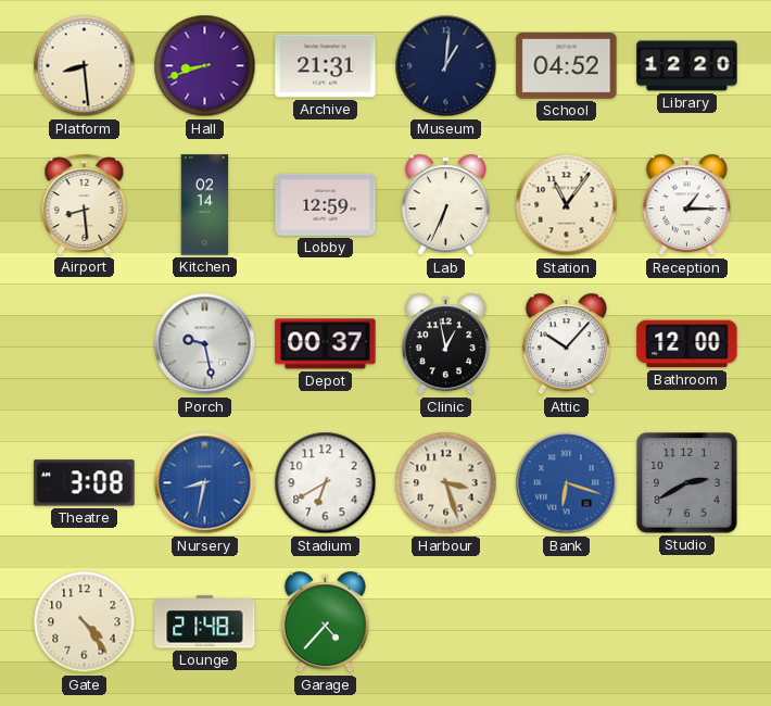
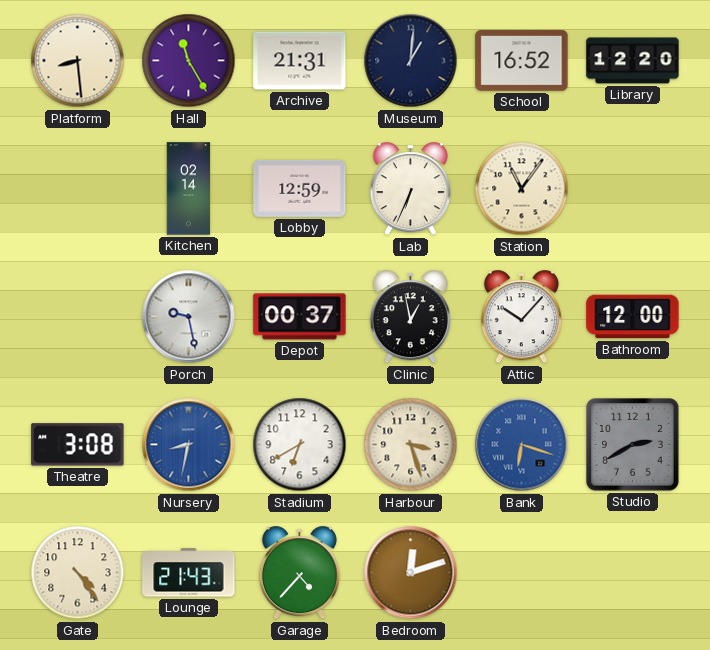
Hall: 8:42 -> 11:25 (189, 61)
School: 04:52 -> 16:52 (522, 61)
Airport: 8:29 -> none (85, 204)
Reception: 1:15 -> none (686, 205)
Lounge: 21:48 -> 21:43 (189, 573)
Bedroom: none -> 12:12 (411, 573)
